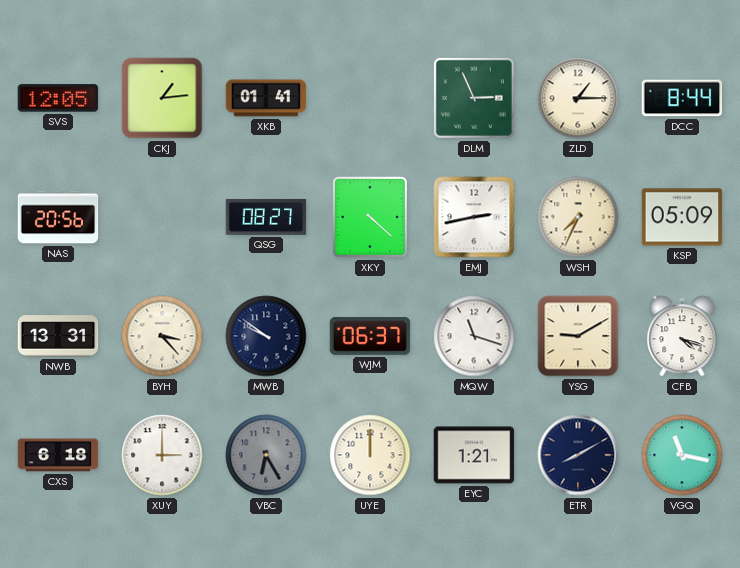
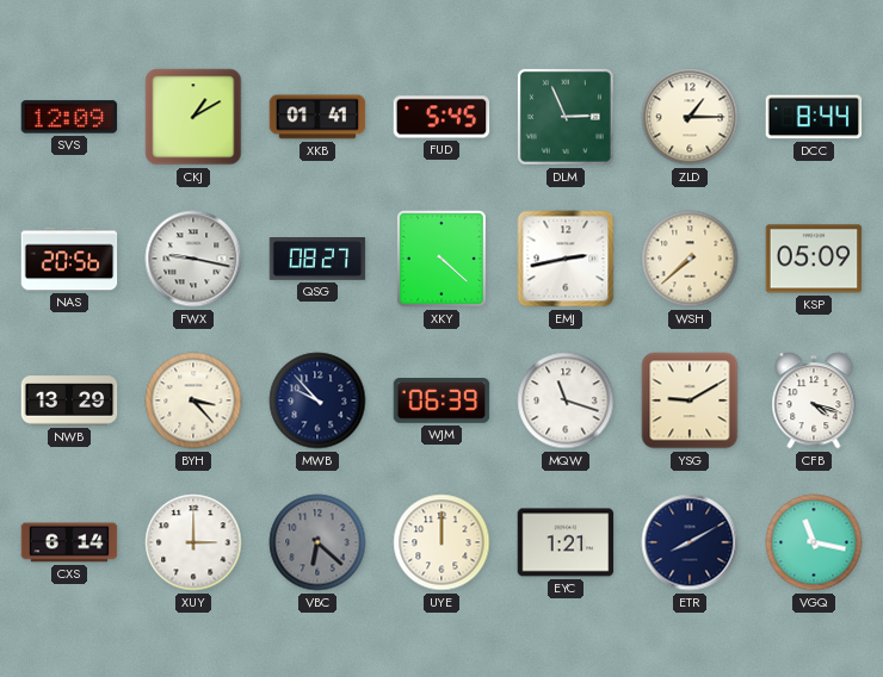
SVS: 12:05 -> 12:09 (69, 117)
CKJ: 1:14 -> 1:10 (193, 117)
FUD: none -> 5:45 (441, 117)
FWX: none -> 9:17 (193, 259)
WSH: 7:34 -> 7:38 (690, 259)
NWB: 13:31 -> 13:29 (69, 400)
MWB: 9:51 -> 9:53 (317, 400)
WJM: 06:37 -> 06:39 (441, 400)
CXS: 6:18 -> 6:14 (69, 542)
VBC: 6:25 -> 6:22 (317, 542)
